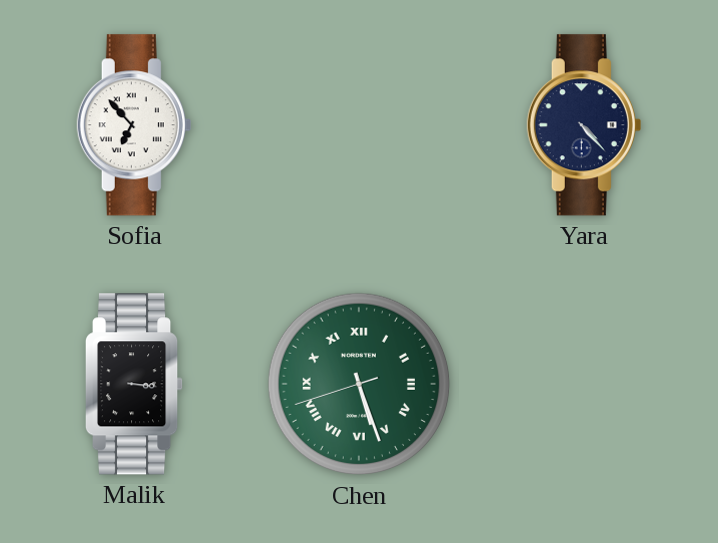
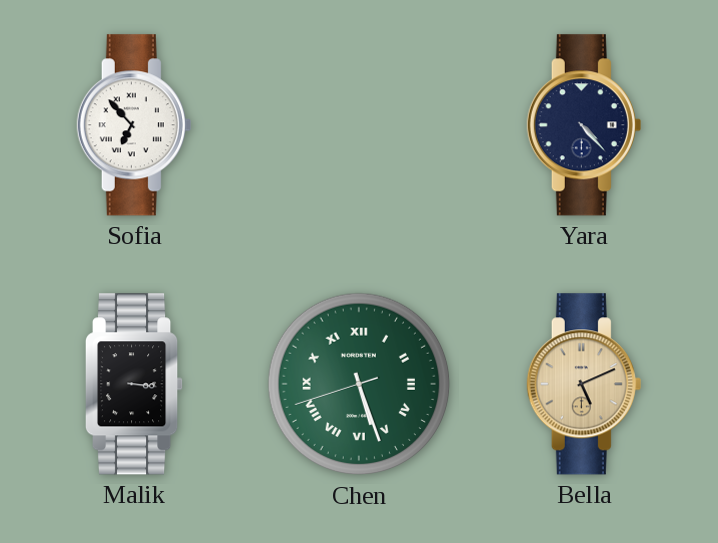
Bella: none -> 5:11 (584, 384)
